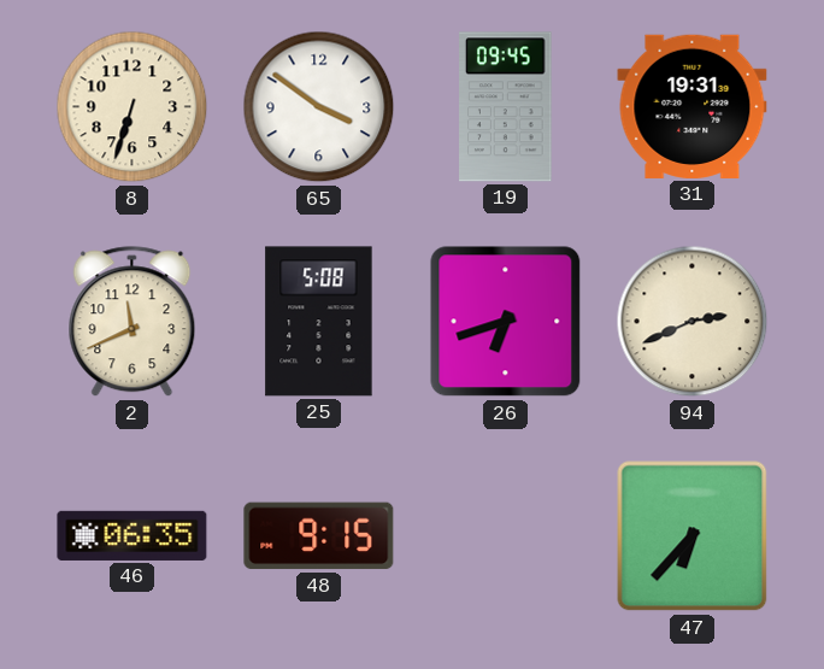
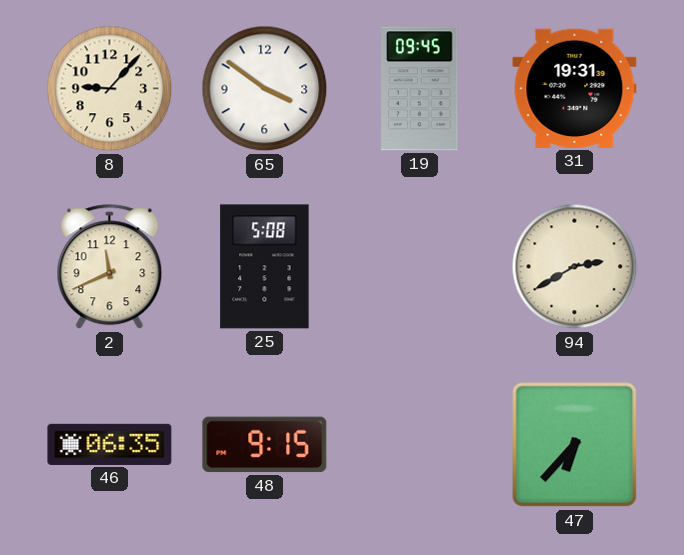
8: 6:33 -> 9:07 (110, 89)
26: 6:42 -> none (506, 322)
94: 2:41 -> 2:40 (575, 267)
